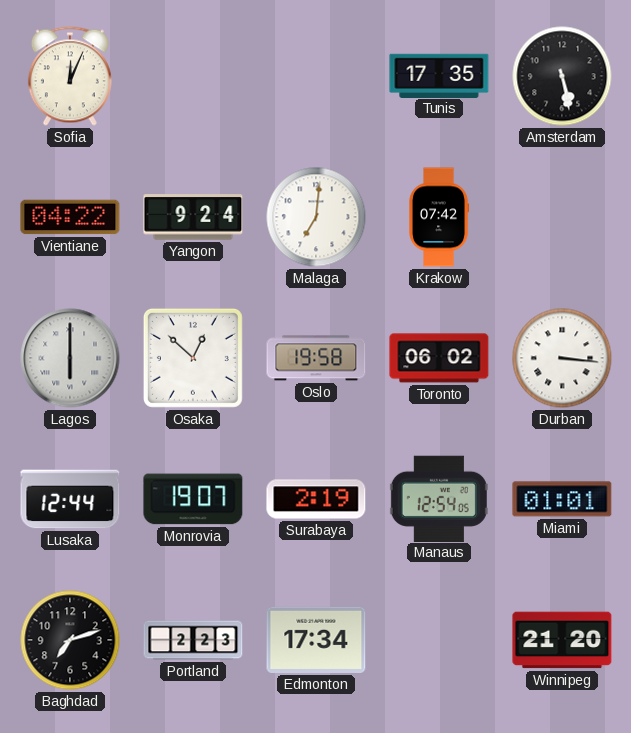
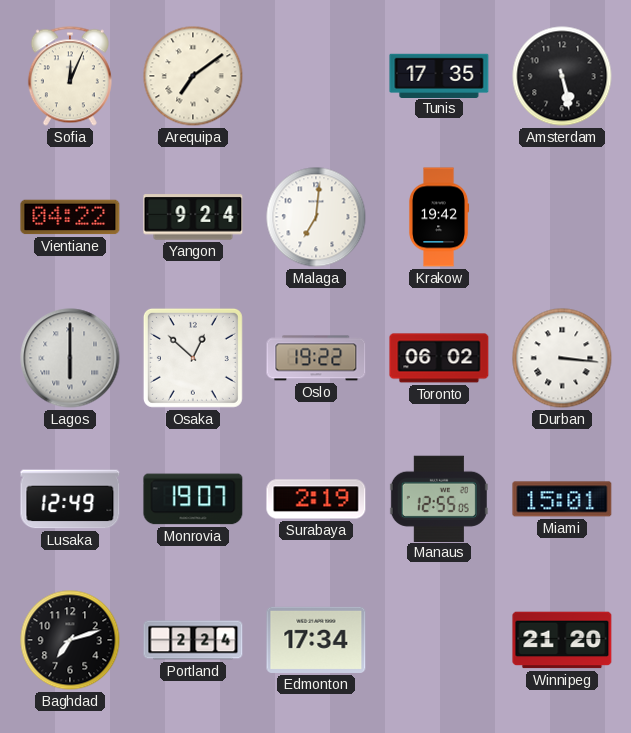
Arequipa: none -> 7:09 (193, 76)
Krakow: 07:42 -> 19:42 (439, 217)
Oslo: 19:58 -> 19:22 (316, 358)
Lusaka: 12:44 -> 12:49 (70, 499)
Manaus: 12:54 -> 12:55 (439, 498)
Miami: 01:01 -> 15:01 (562, 499)
Portland: 2:23 -> 2:24 (193, 640)
